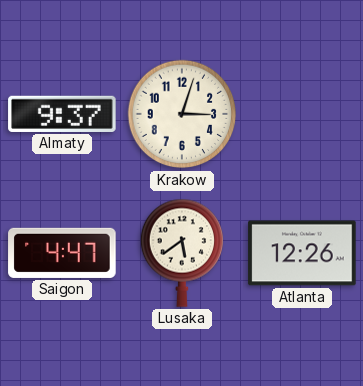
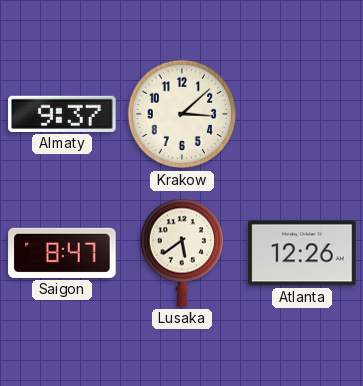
Krakow: 3:03 -> 3:08 (182, 114)
Saigon: 4:47 -> 8:47 (62, 253)
